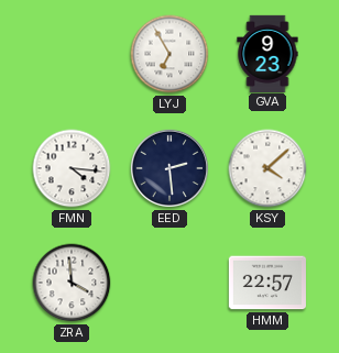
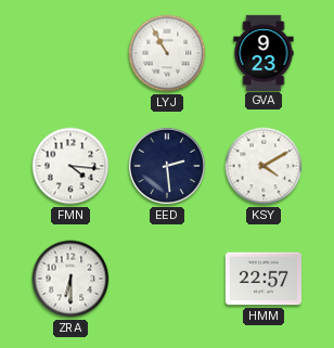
LYJ: 6:55 -> 10:55 (167, 53)
KSY: 4:08 -> 4:10 (264, 166)
ZRA: 3:59 -> 6:30 (70, 279)
